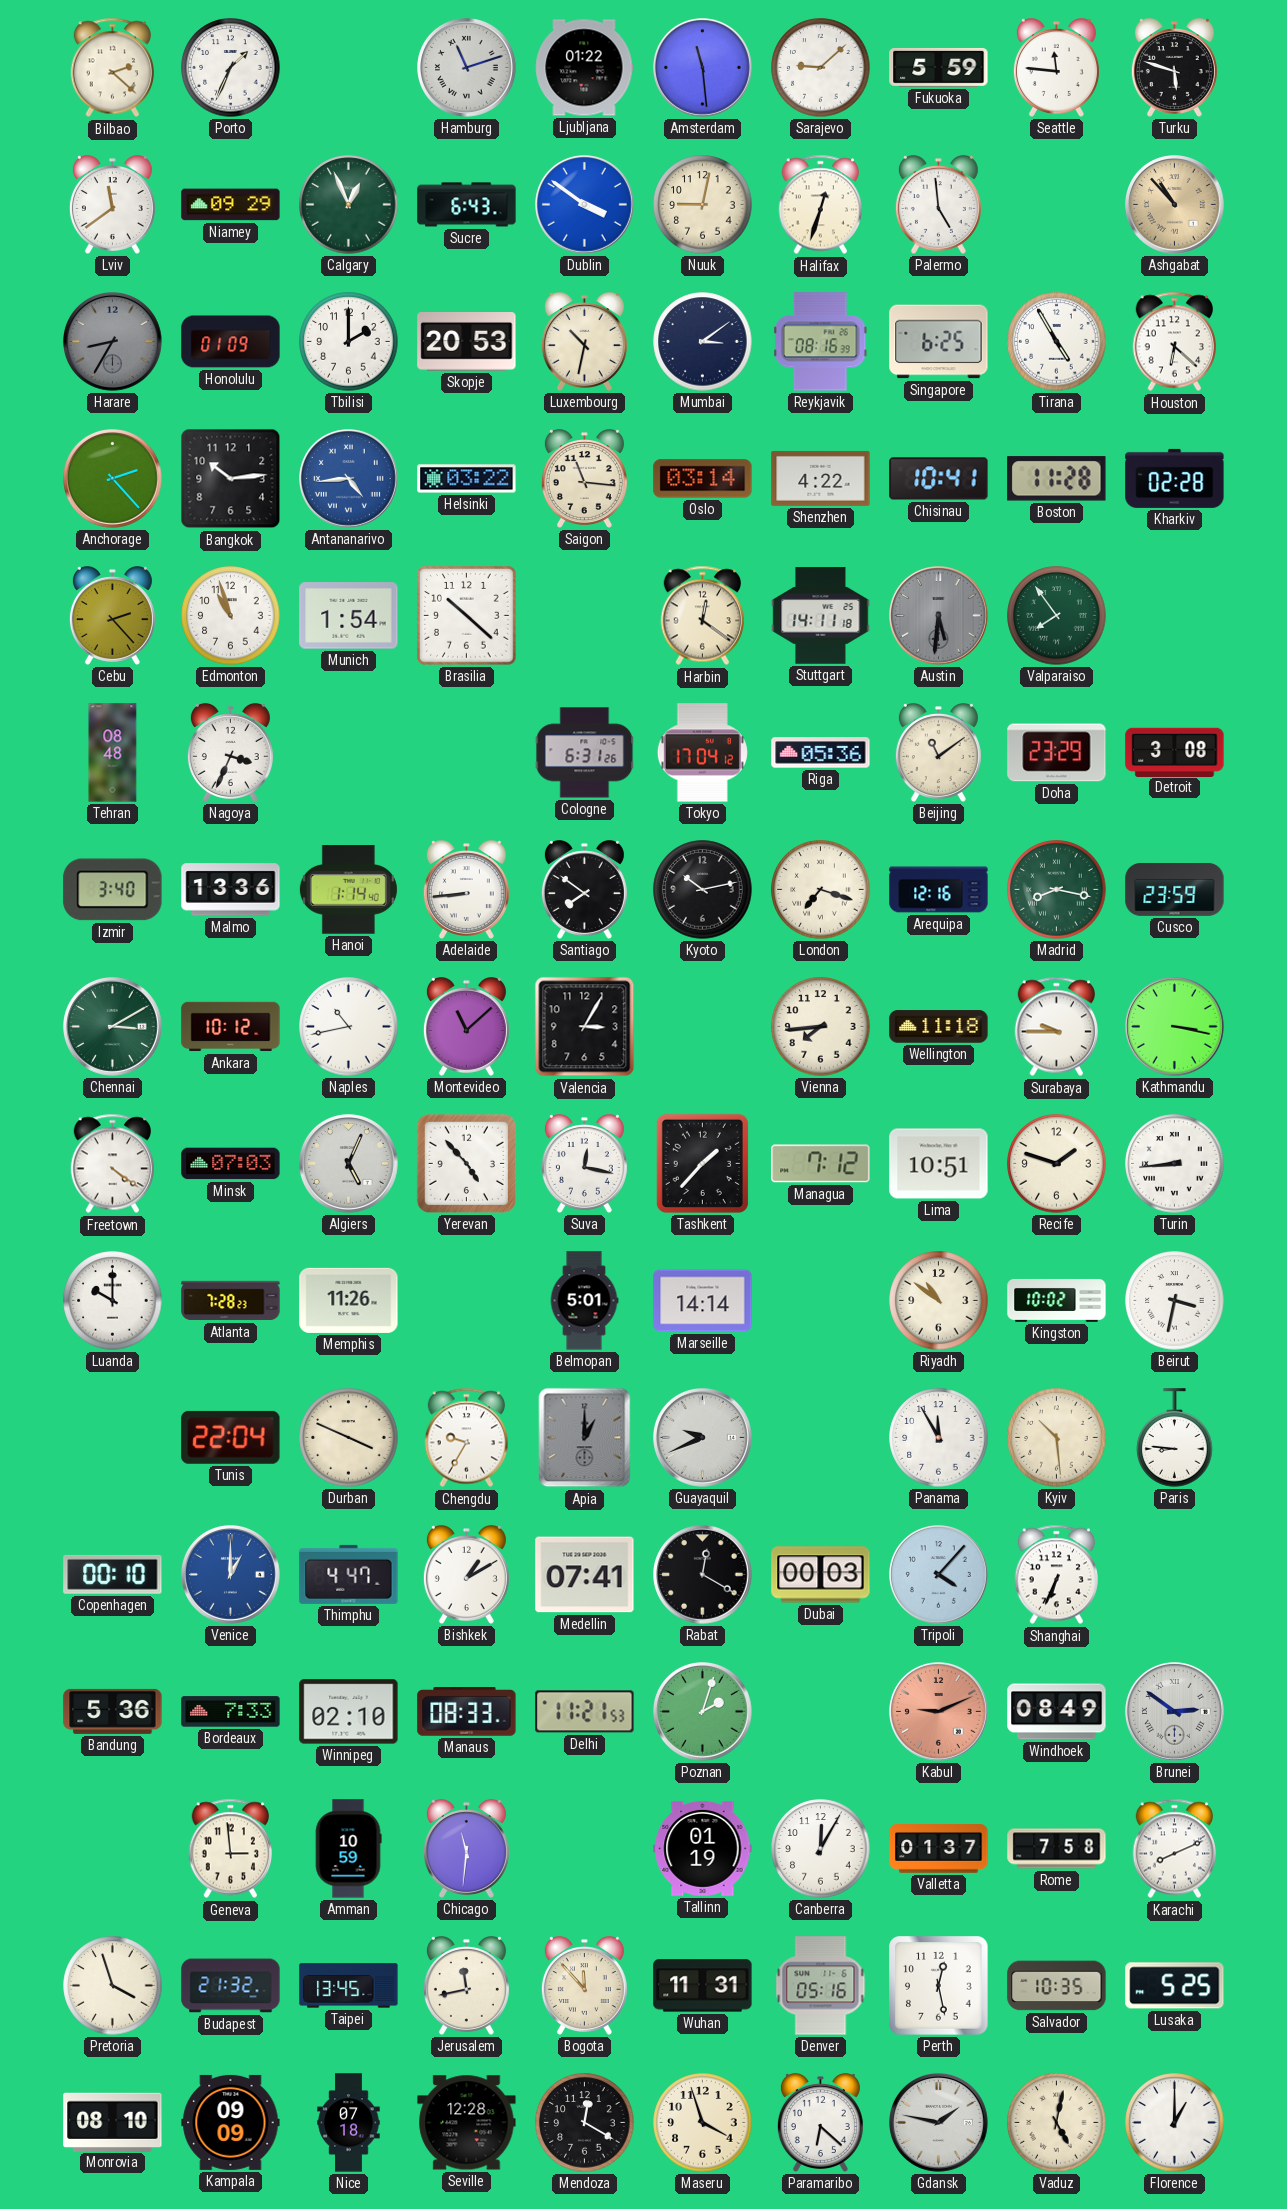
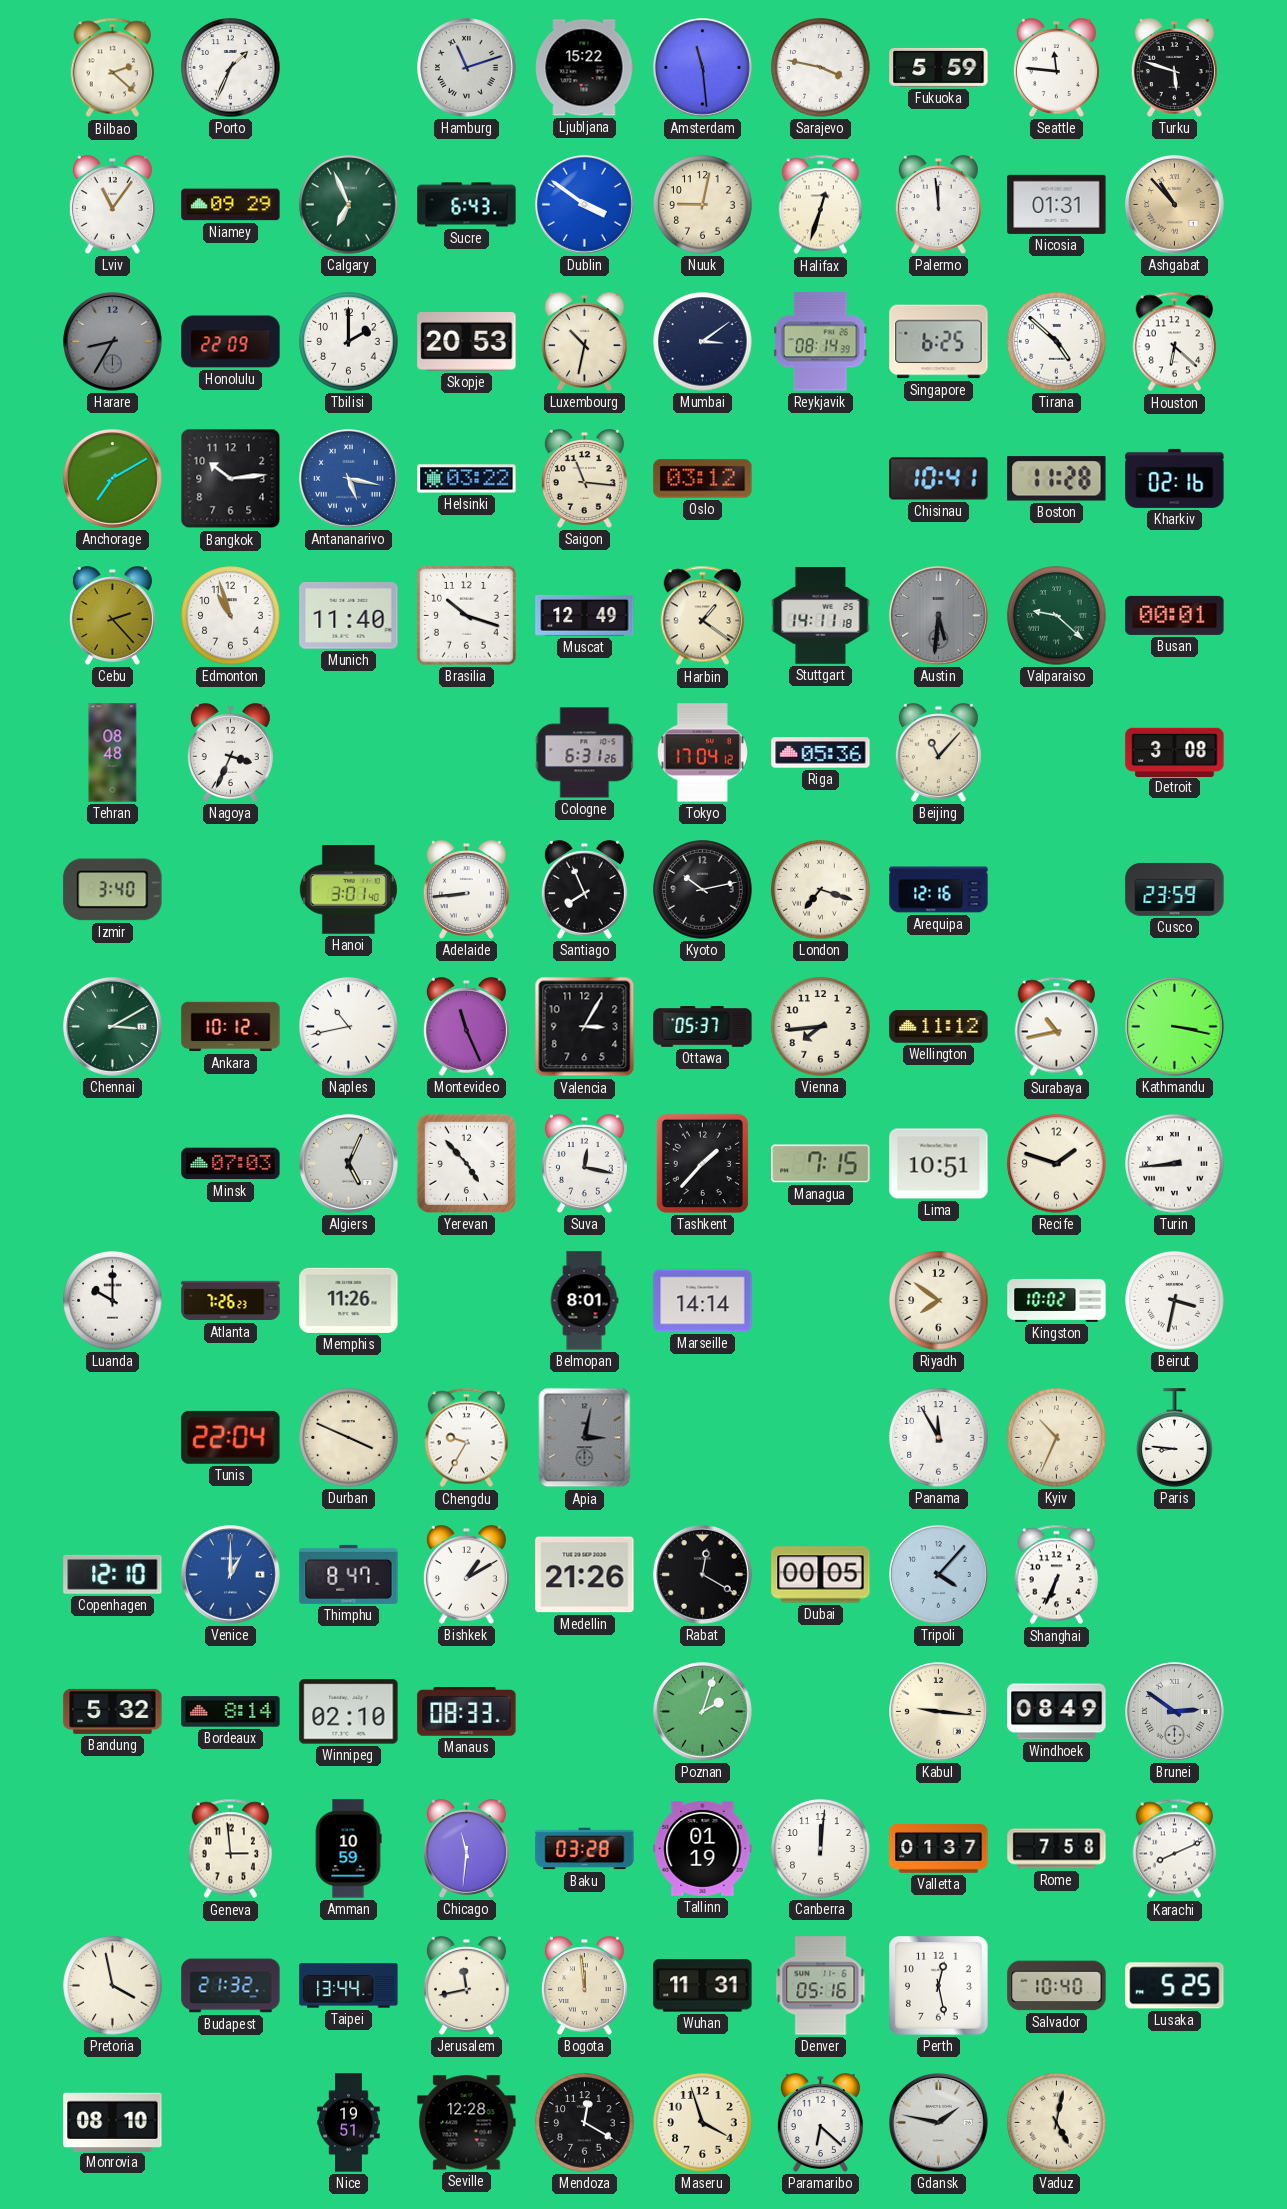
Ljubljana: 01:22 -> 15:22 (585, 68)
Sarajevo: 9:08 -> 3:47 (821, 68)
Lviv: 11:39 -> 11:06 (112, 205)
Calgary: 12:56 -> 6:56 (349, 205)
Palermo: 4:59 -> 11:59 (938, 205)
Nicosia: none -> 01:31 (1057, 204)
Honolulu: 01:09 -> 22:09 (231, 342)
Reykjavik: 08:16 -> 08:14 (820, 342)
Tirana: 4:55 -> 4:52 (1057, 342)
Anchorage: 2:23 -> 7:10 (113, 479)
Antananarivo: 4:44 -> 5:17 (349, 479)
Oslo: 03:14 -> 03:12 (703, 479)
Shenzhen: 4:22 -> none (821, 478)
Kharkiv: 02:28 -> 02:16 (1175, 478)
Munich: 1:54 -> 11:40 (349, 616)
Brasilia: 10:22 -> 10:18 (467, 616)
Muscat: none -> 12:49 (585, 615)
Harbin: 12:21 -> 1:21 (702, 616)
Valparaiso: 7:54 -> 9:22 (1057, 616)
Busan: none -> 00:01 (1175, 615)
Beijing: 11:09 -> 11:07 (938, 753)
Doha: 23:29 -> none (1057, 753)
Malmo: 13:36 -> none (231, 890)
Hanoi: 1:14 -> 3:01 (348, 890)
Santiago: 7:51 -> 7:56 (584, 890)
Madrid: 8:17 -> none (1057, 890)
Montevideo: 11:08 -> 11:26 (466, 1027)
Ottawa: none -> 05:37 (703, 1027)
Wellington: 11:18 -> 11:12 (939, 1027)
Surabaya: 9:45 -> 10:43 (1056, 1027)
Freetown: 4:21 -> none (112, 1164)
Managua: 7:12 -> 7:15 (821, 1164)
Atlanta: 7:28 -> 7:26 (231, 1301)
Belmopan: 5:01 -> 8:01 (584, 1301)
Riyadh: 10:51 -> 7:51 (939, 1301)
Apia: 1:00 -> 3:02 (585, 1438)
Guayaquil: 9:41 -> none (703, 1438)
Kyiv: 10:29 -> 10:34 (1057, 1438)
Copenhagen: 00:10 -> 12:10 (113, 1574)
Thimphu: 4:47 -> 8:47 (349, 1574)
Medellin: 07:41 -> 21:26 (585, 1575)
Dubai: 00:03 -> 00:05 (821, 1575)
Bandung: 5:36 -> 5:32 (113, 1711)
Bordeaux: 7:33 -> 8:14 (231, 1712)
Delhi: 11:21 -> none (585, 1712)
Kabul: 9:11 -> 9:16 (939, 1712)
Kabul dial: salmon -> cream (939, 1712)
Baku: none -> 03:28 (585, 1849)
Canberra: 12:05 -> 12:01 (821, 1849)
Pretoria: 3:57 -> 3:58 (113, 1986)
Taipei: 13:45 -> 13:44 (349, 1986)
Bogota: 11:53 -> 11:59 (584, 1986)
Salvador: 10:35 -> 10:40 (1057, 1986)
Kampala: 09:09 -> none (231, 2122)
Nice: 07:18 -> 19:51 (349, 2123)
Florence: 1:00 -> none (1175, 2123)
